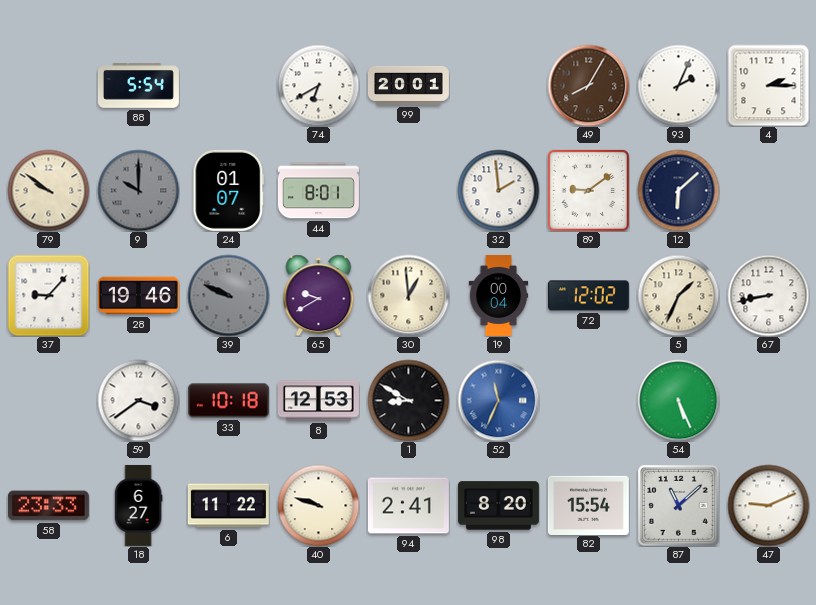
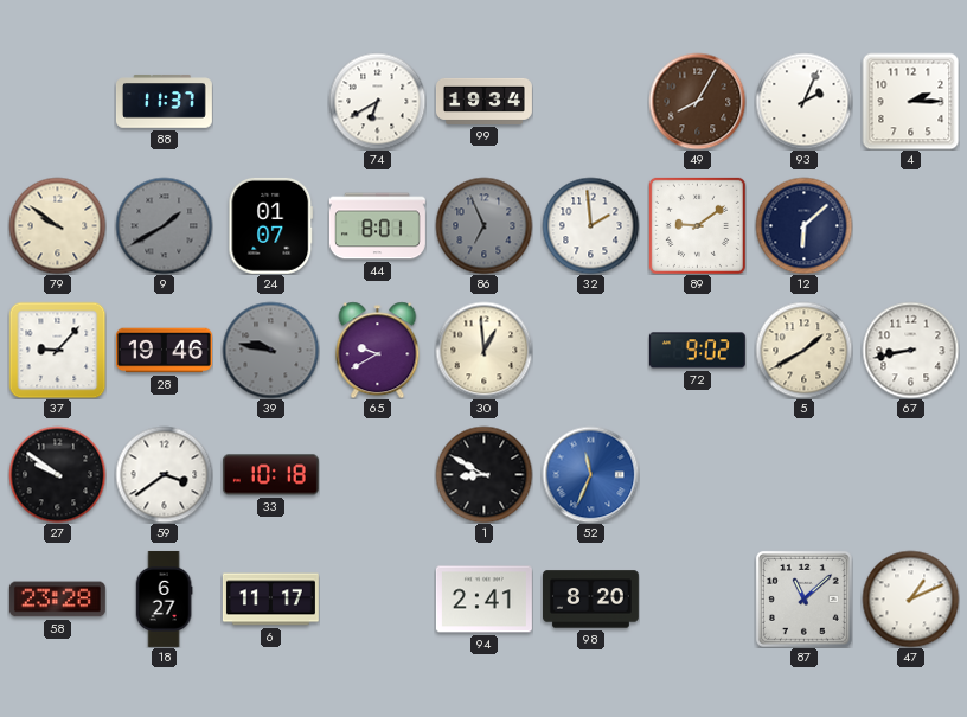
88: 5:54 -> 11:37 (164, 102)
99: 20:01 -> 19:34 (485, 101)
9: 10:00 -> 1:40 (164, 225)
86: none -> 6:56 (483, 225)
39: 9:49 -> 9:47 (270, 350)
19: 00:04 -> none (499, 295)
72: 12:02 -> 9:02 (697, 351)
5: 1:34 -> 1:40 (803, 350)
27: none -> 9:51 (57, 474)
8: 12:53 -> none (318, 401)
54: 5:26 -> none (678, 400)
58: 23:33 -> 23:28 (57, 600)
6: 11:22 -> 11:17 (270, 600)
40: 9:48 -> none (318, 505)
82: 15:54 -> none (588, 505)
47: 9:11 -> 1:11 (910, 598)
